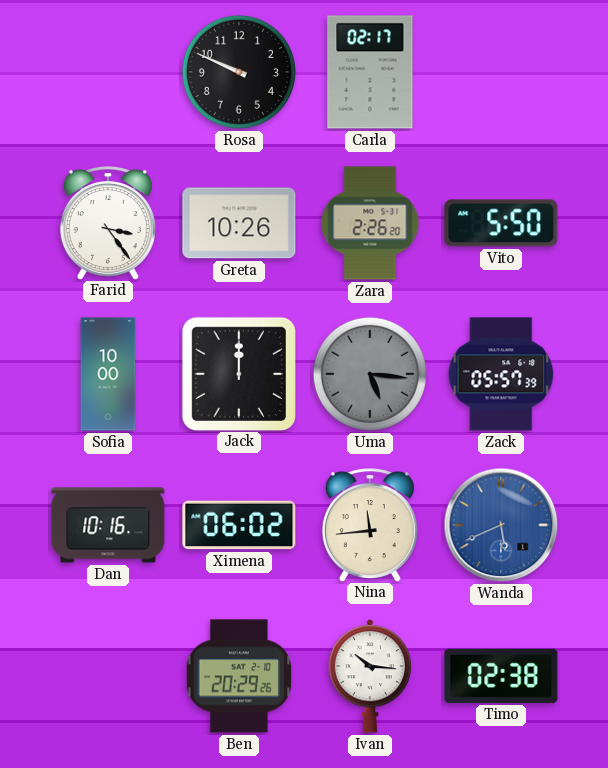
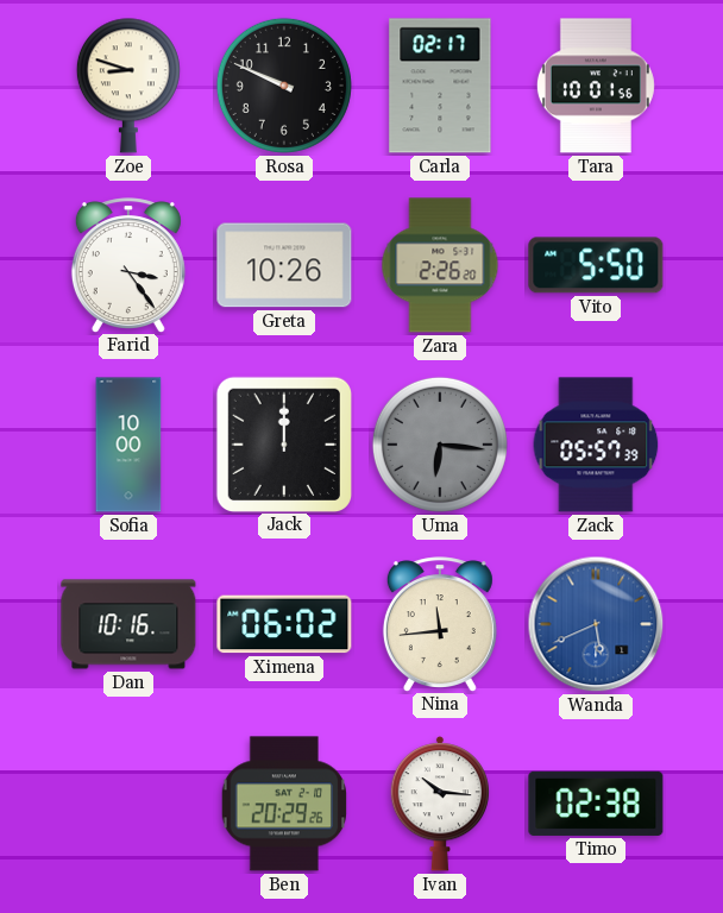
Zoe: none -> 8:48 (128, 86)
Tara: none -> 10:01 (596, 86)
Uma: 5:16 -> 6:16 (440, 445)
